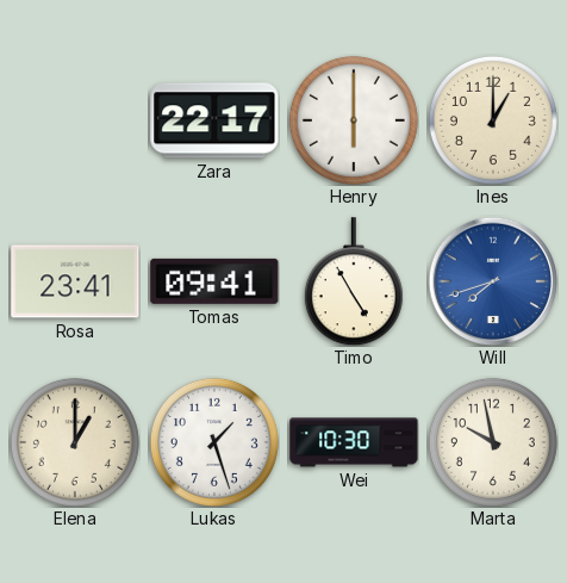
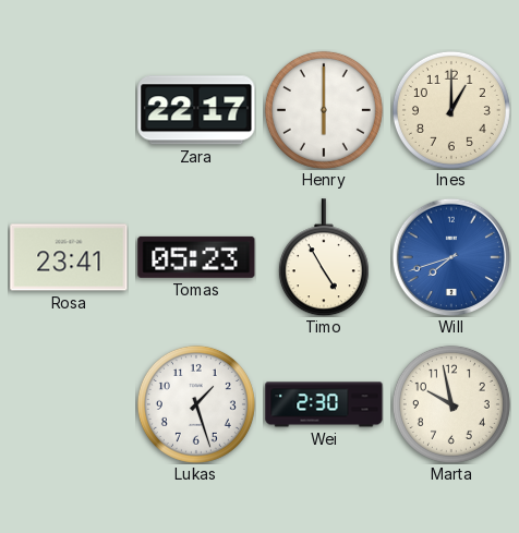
Tomas: 09:41 -> 05:23 (196, 257)
Elena: 1:00 -> none (75, 442)
Wei: 10:30 -> 2:30 (324, 404)
